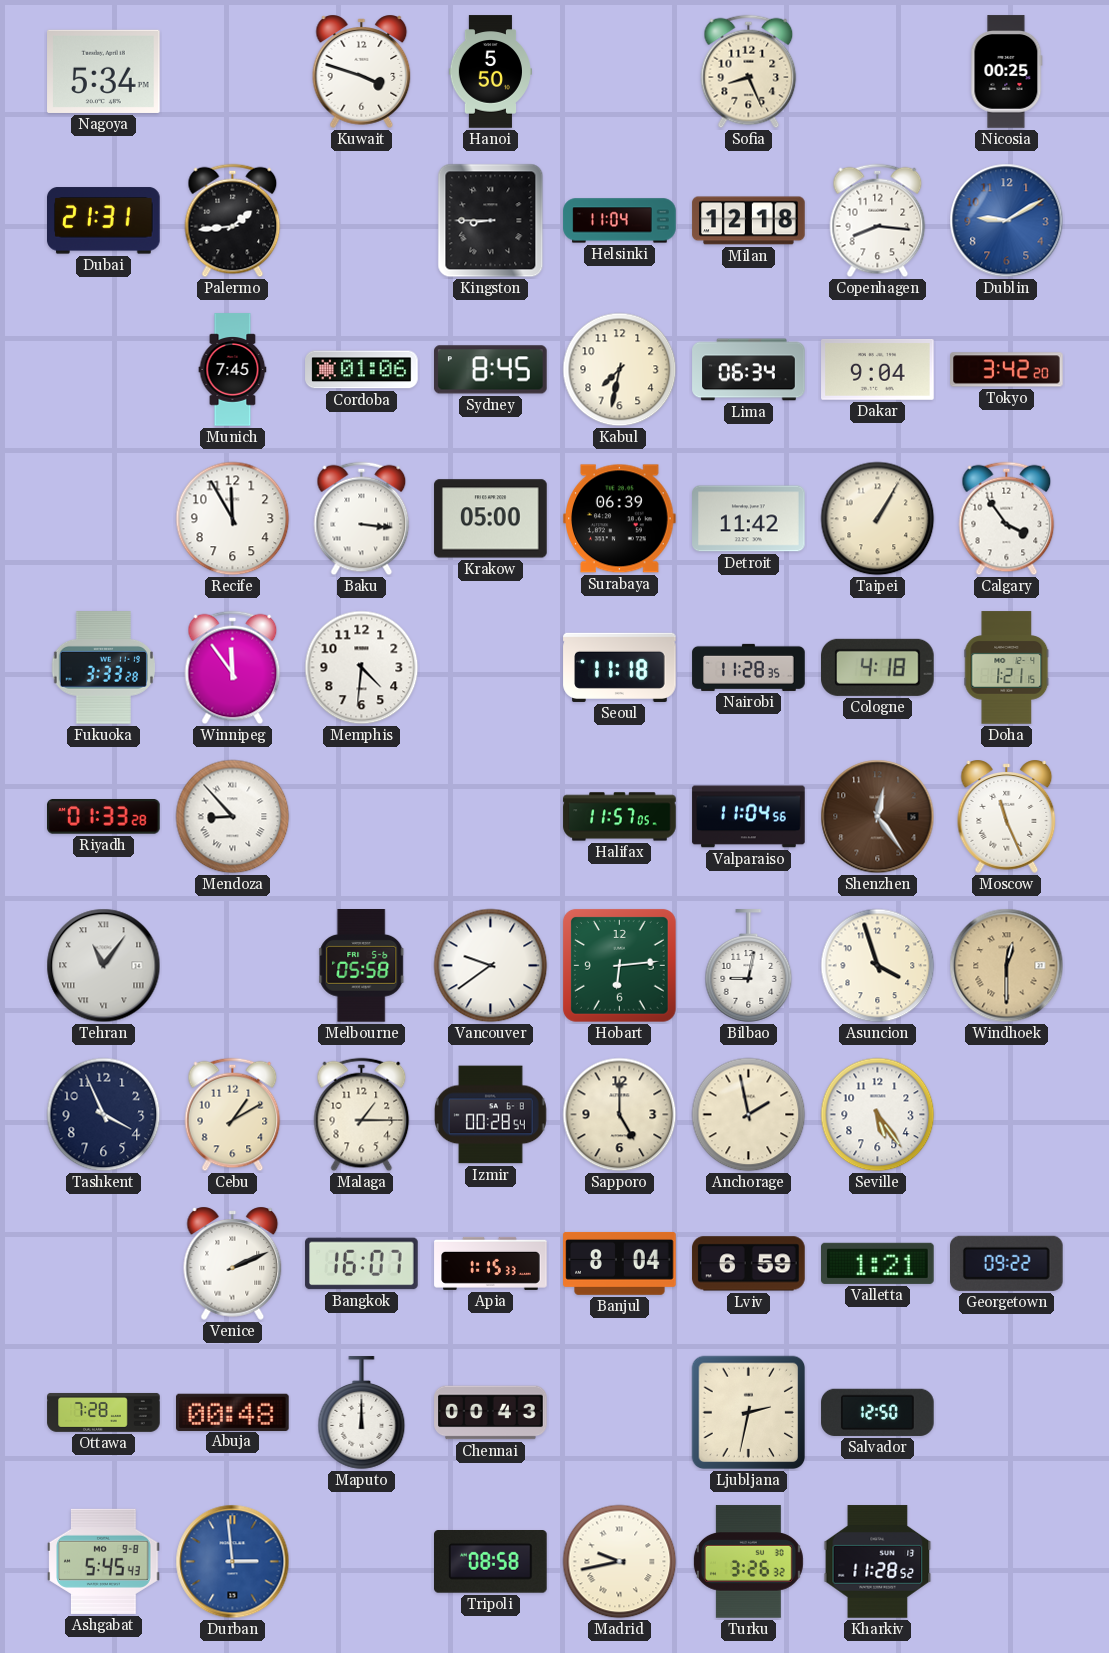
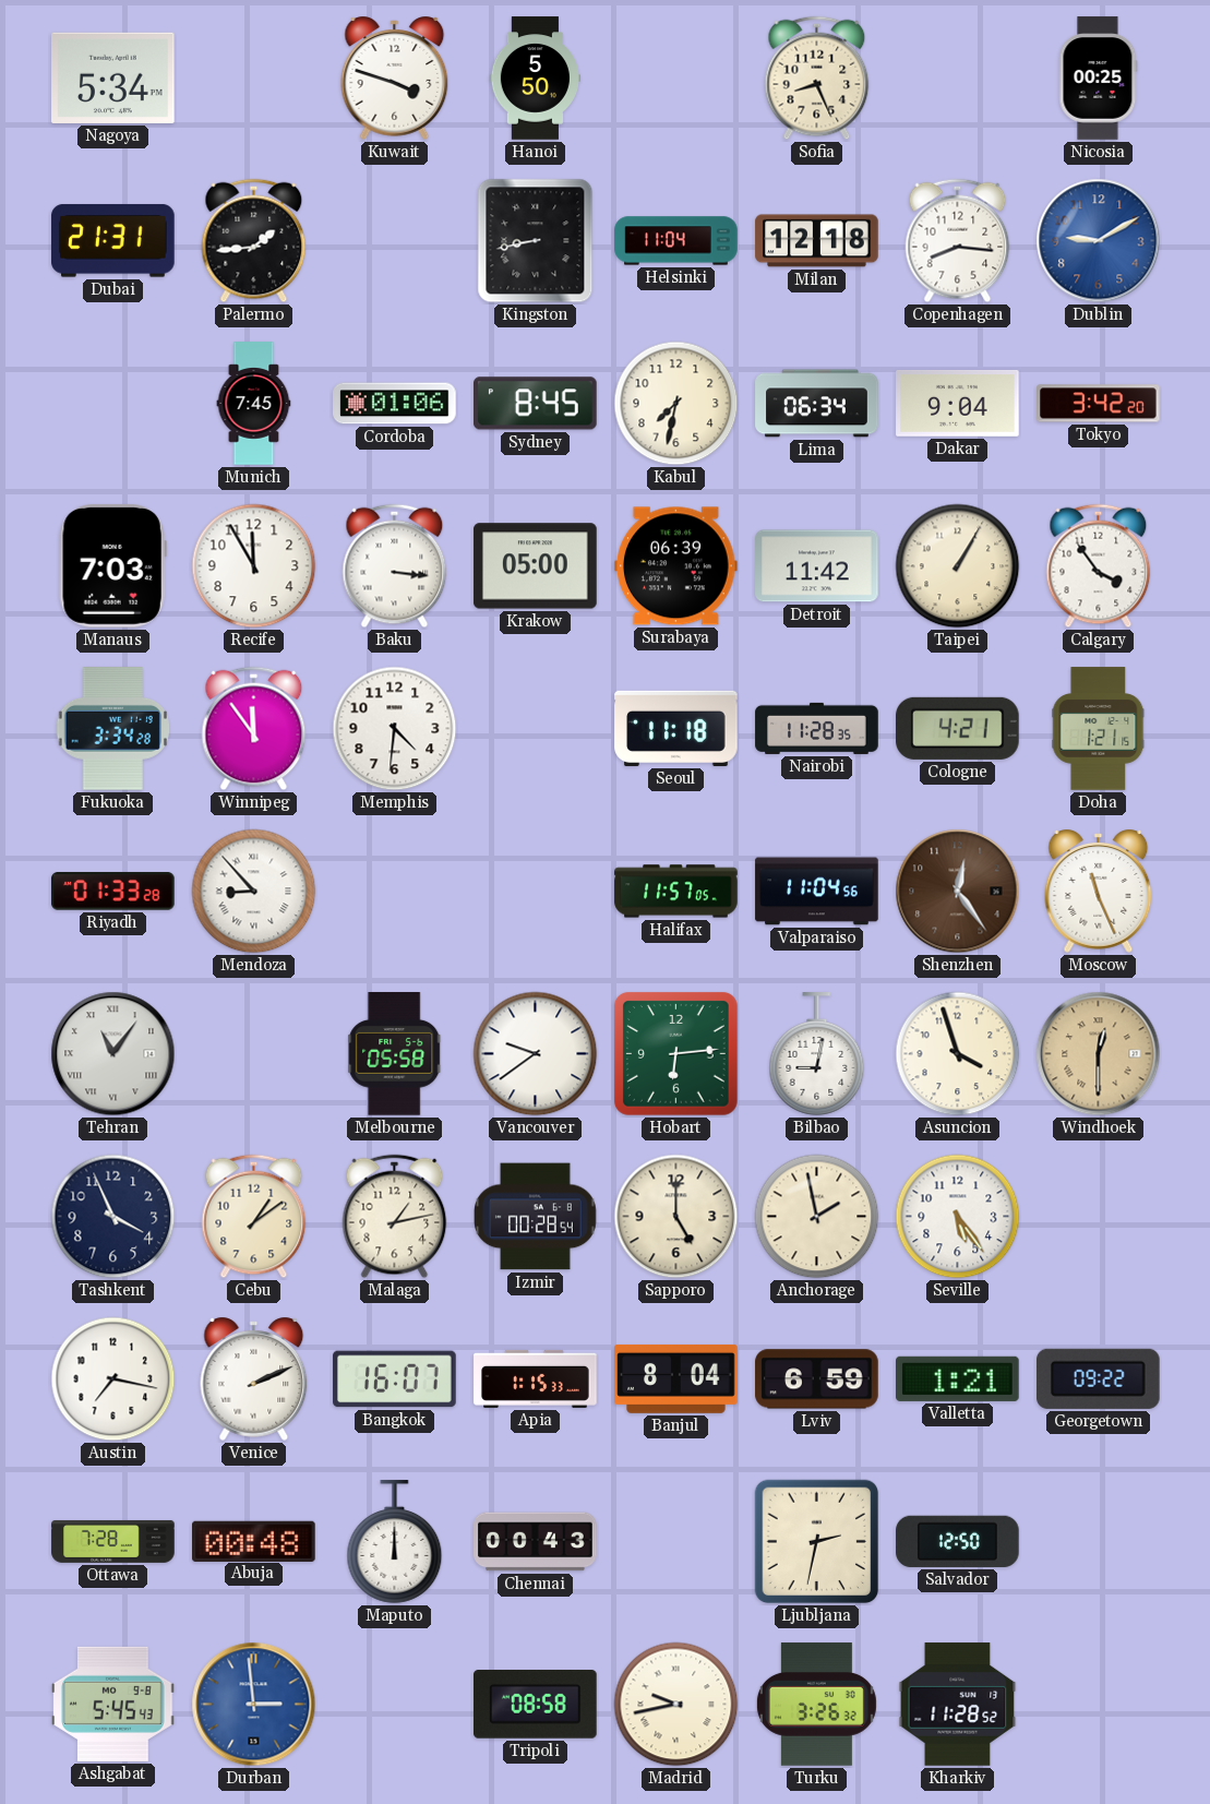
Kingston: 8:45 -> 8:43 (536, 241)
Manaus: none -> 7:03 (112, 566)
Fukuoka: 3:33 -> 3:34 (112, 729)
Cologne: 4:18 -> 4:21 (958, 728)
Cebu: 1:10 -> 1:09 (254, 1217)
Malaga: 1:15 -> 1:13 (395, 1217)
Austin: none -> 7:17 (113, 1379)
